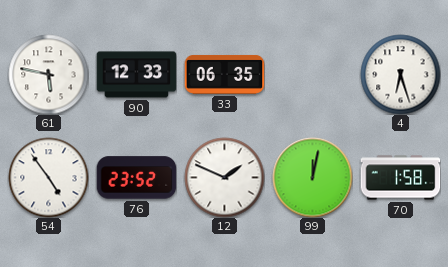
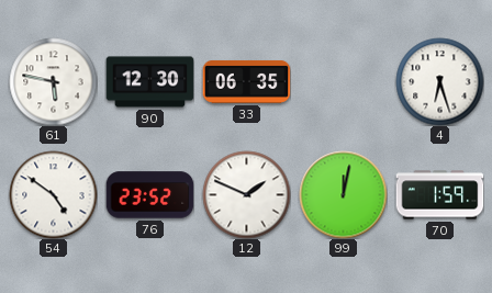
90: 12:33 -> 12:30 (149, 82)
54: 4:54 -> 4:51 (53, 194)
70: 1:58 -> 1:59 (439, 195)
